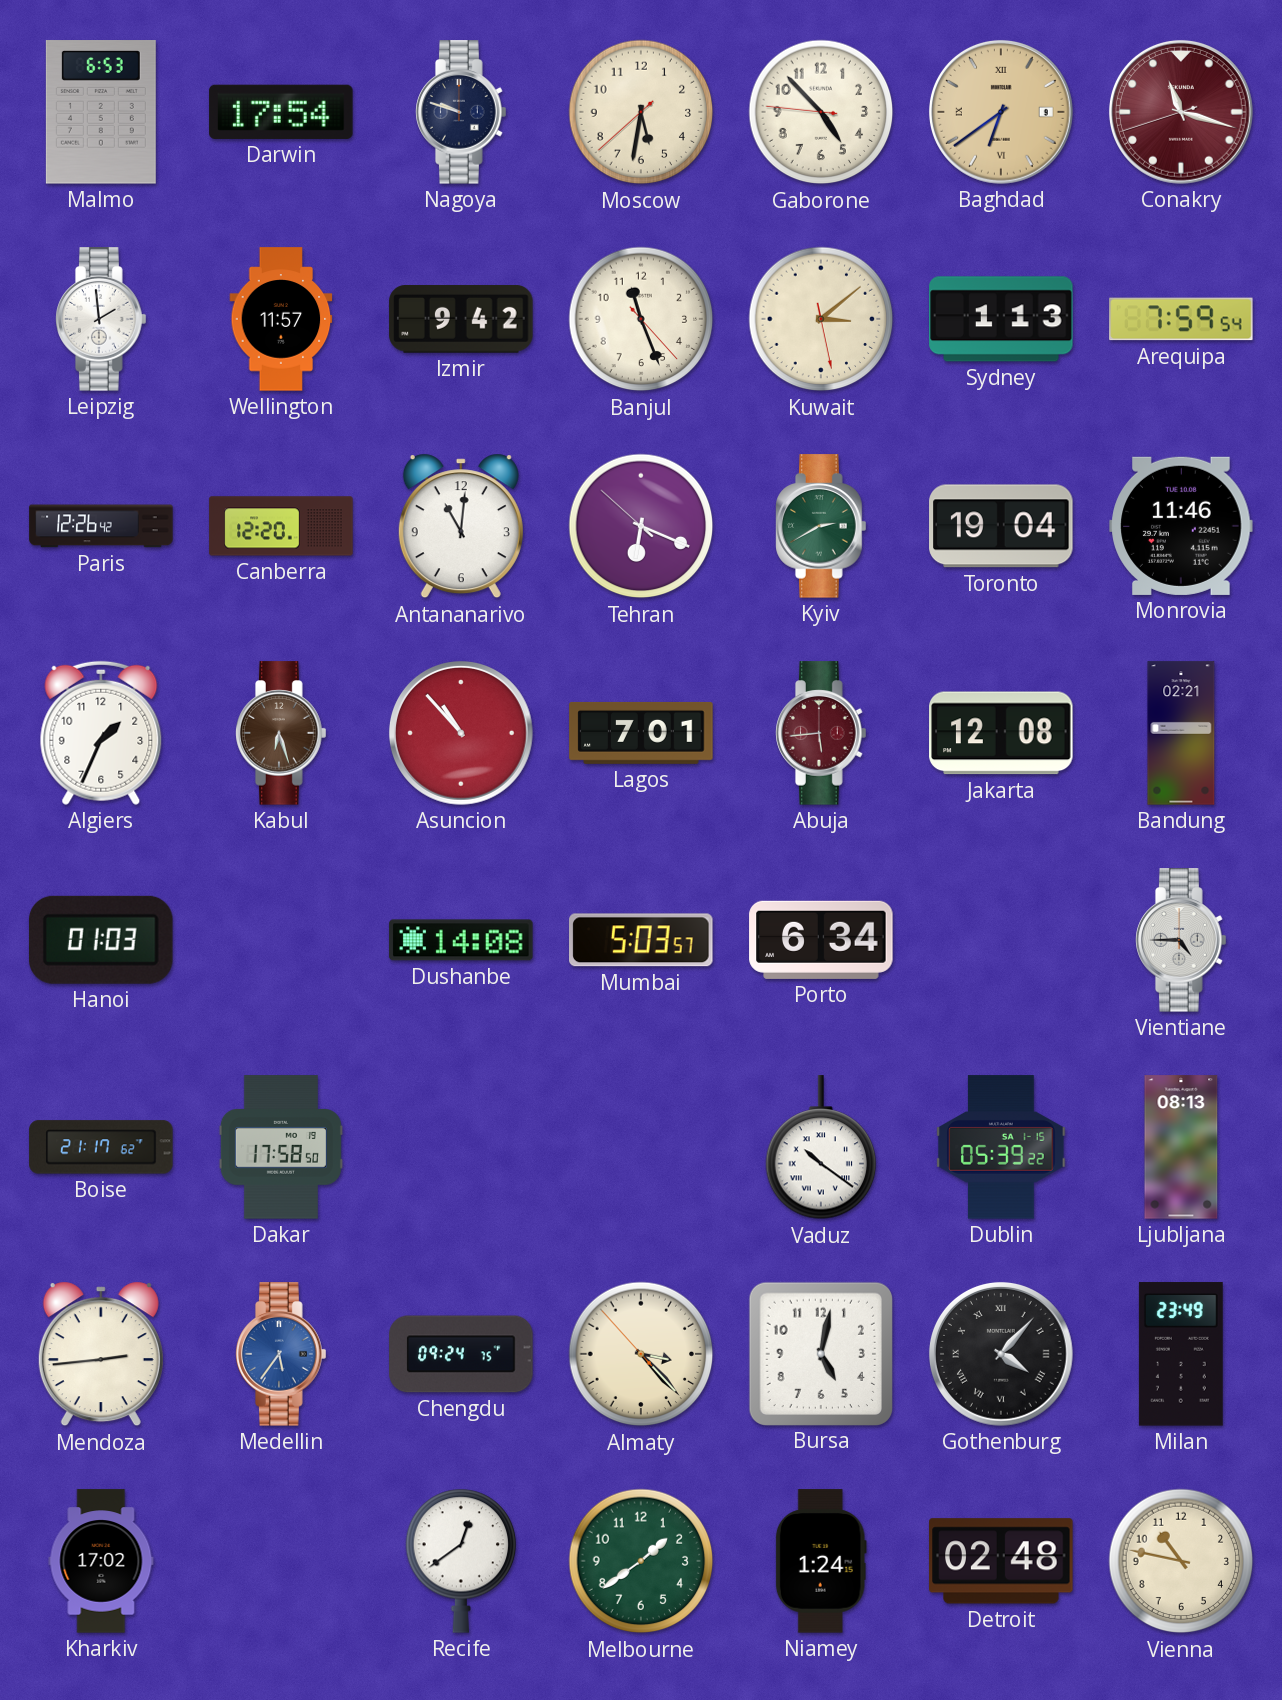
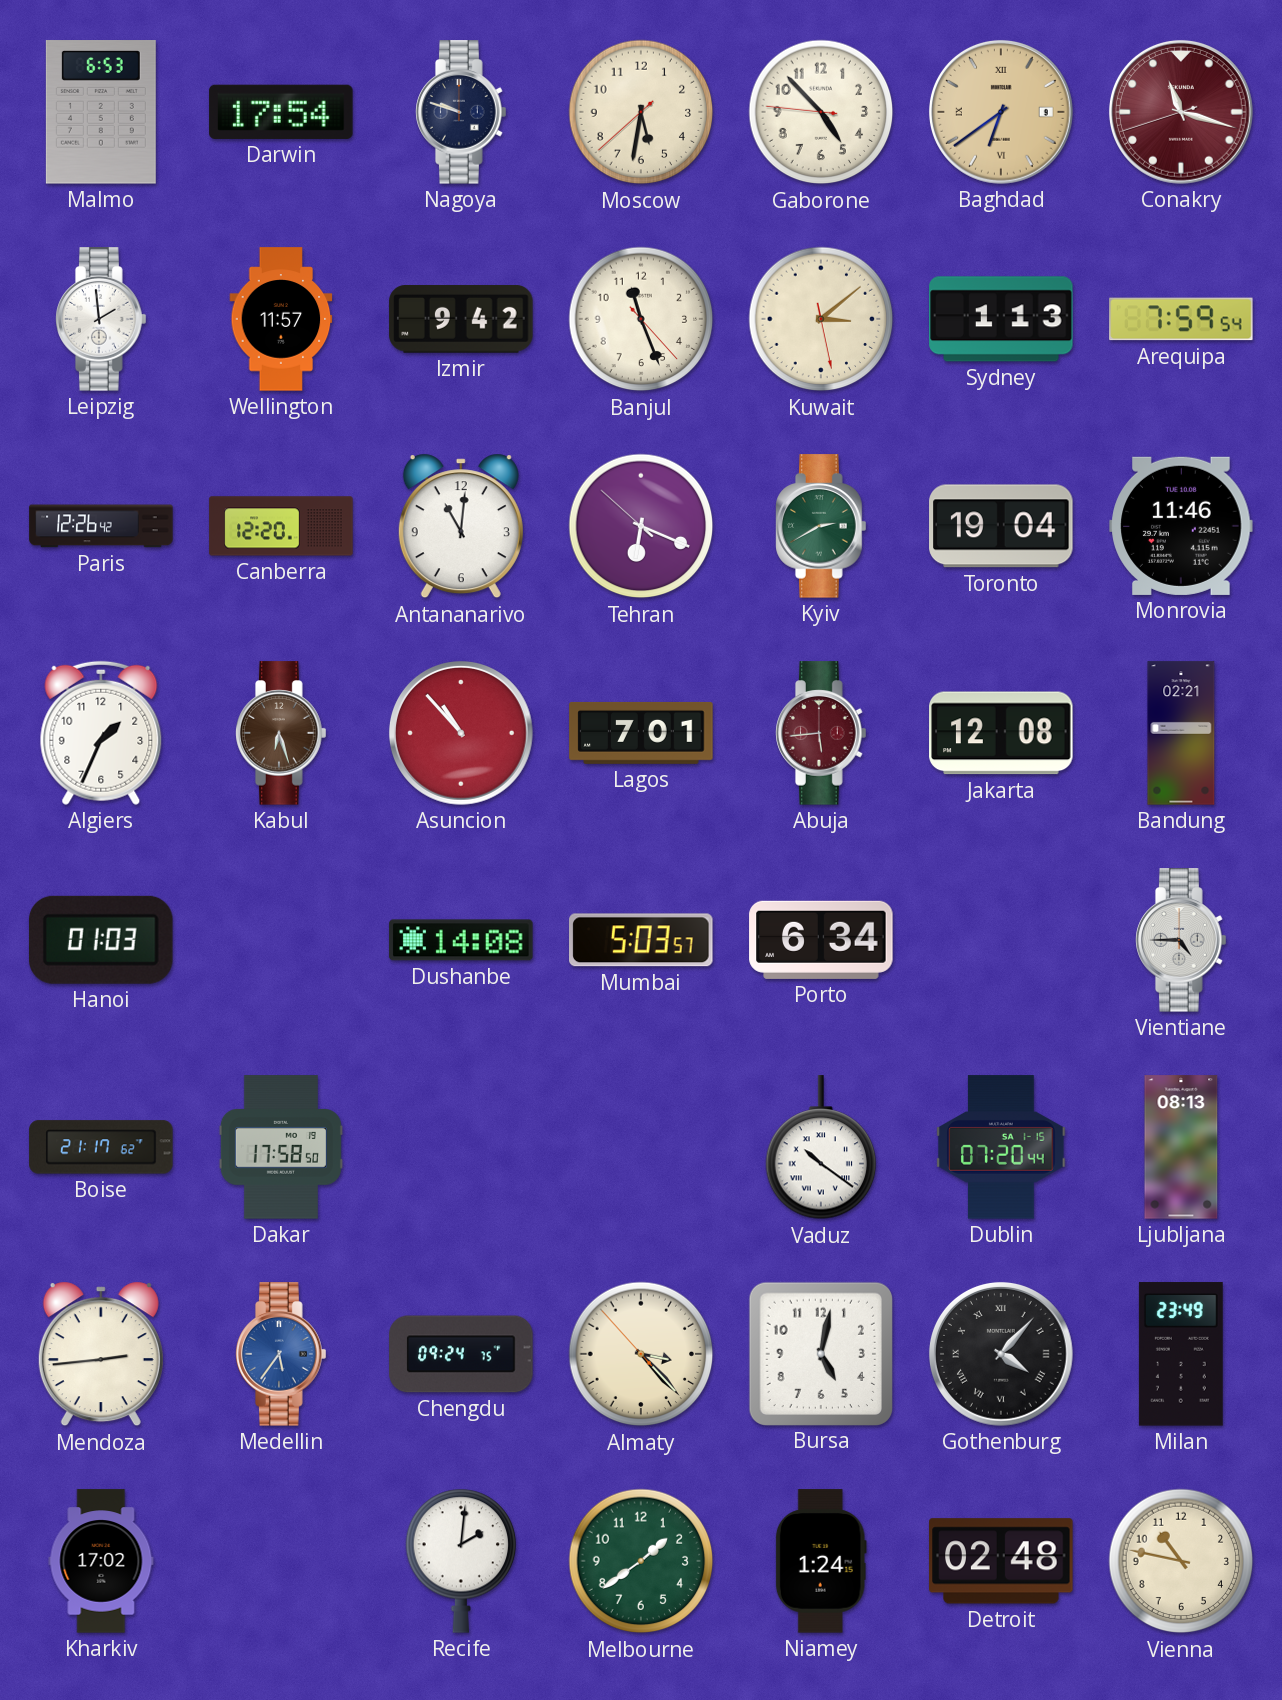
Dublin: 05:39 -> 07:20 (1001, 1147)
Recife: 12:39 -> 2:01 (461, 1561)
